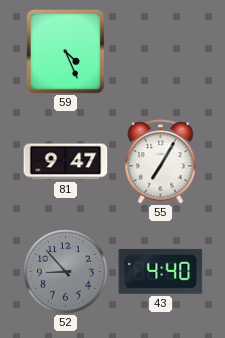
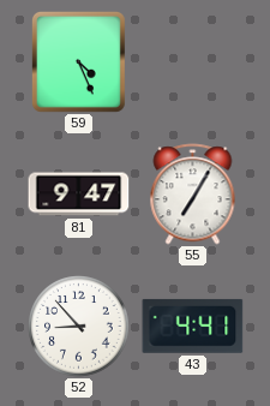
52 dial: grey -> white (79, 327)
43: 4:40 -> 4:41 (193, 326)
